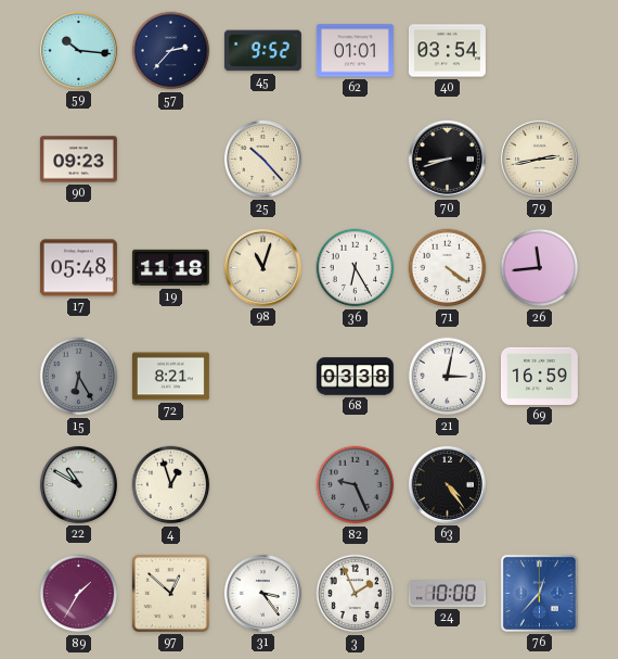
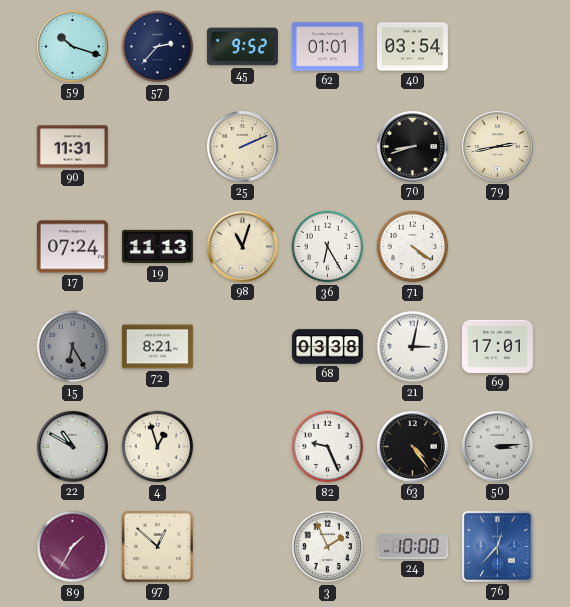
59: 10:16 -> 10:18 (72, 46)
90: 09:23 -> 11:31 (72, 147)
25: 10:23 -> 2:11 (242, 146)
17: 05:48 -> 07:24 (72, 247)
19: 11:18 -> 11:13 (157, 247)
26: 11:44 -> none (540, 268)
69: 16:59 -> 17:01 (497, 346)
82 dial: grey -> white (328, 447)
50: none -> 3:14 (497, 446)
31: 3:24 -> none (262, 593)
